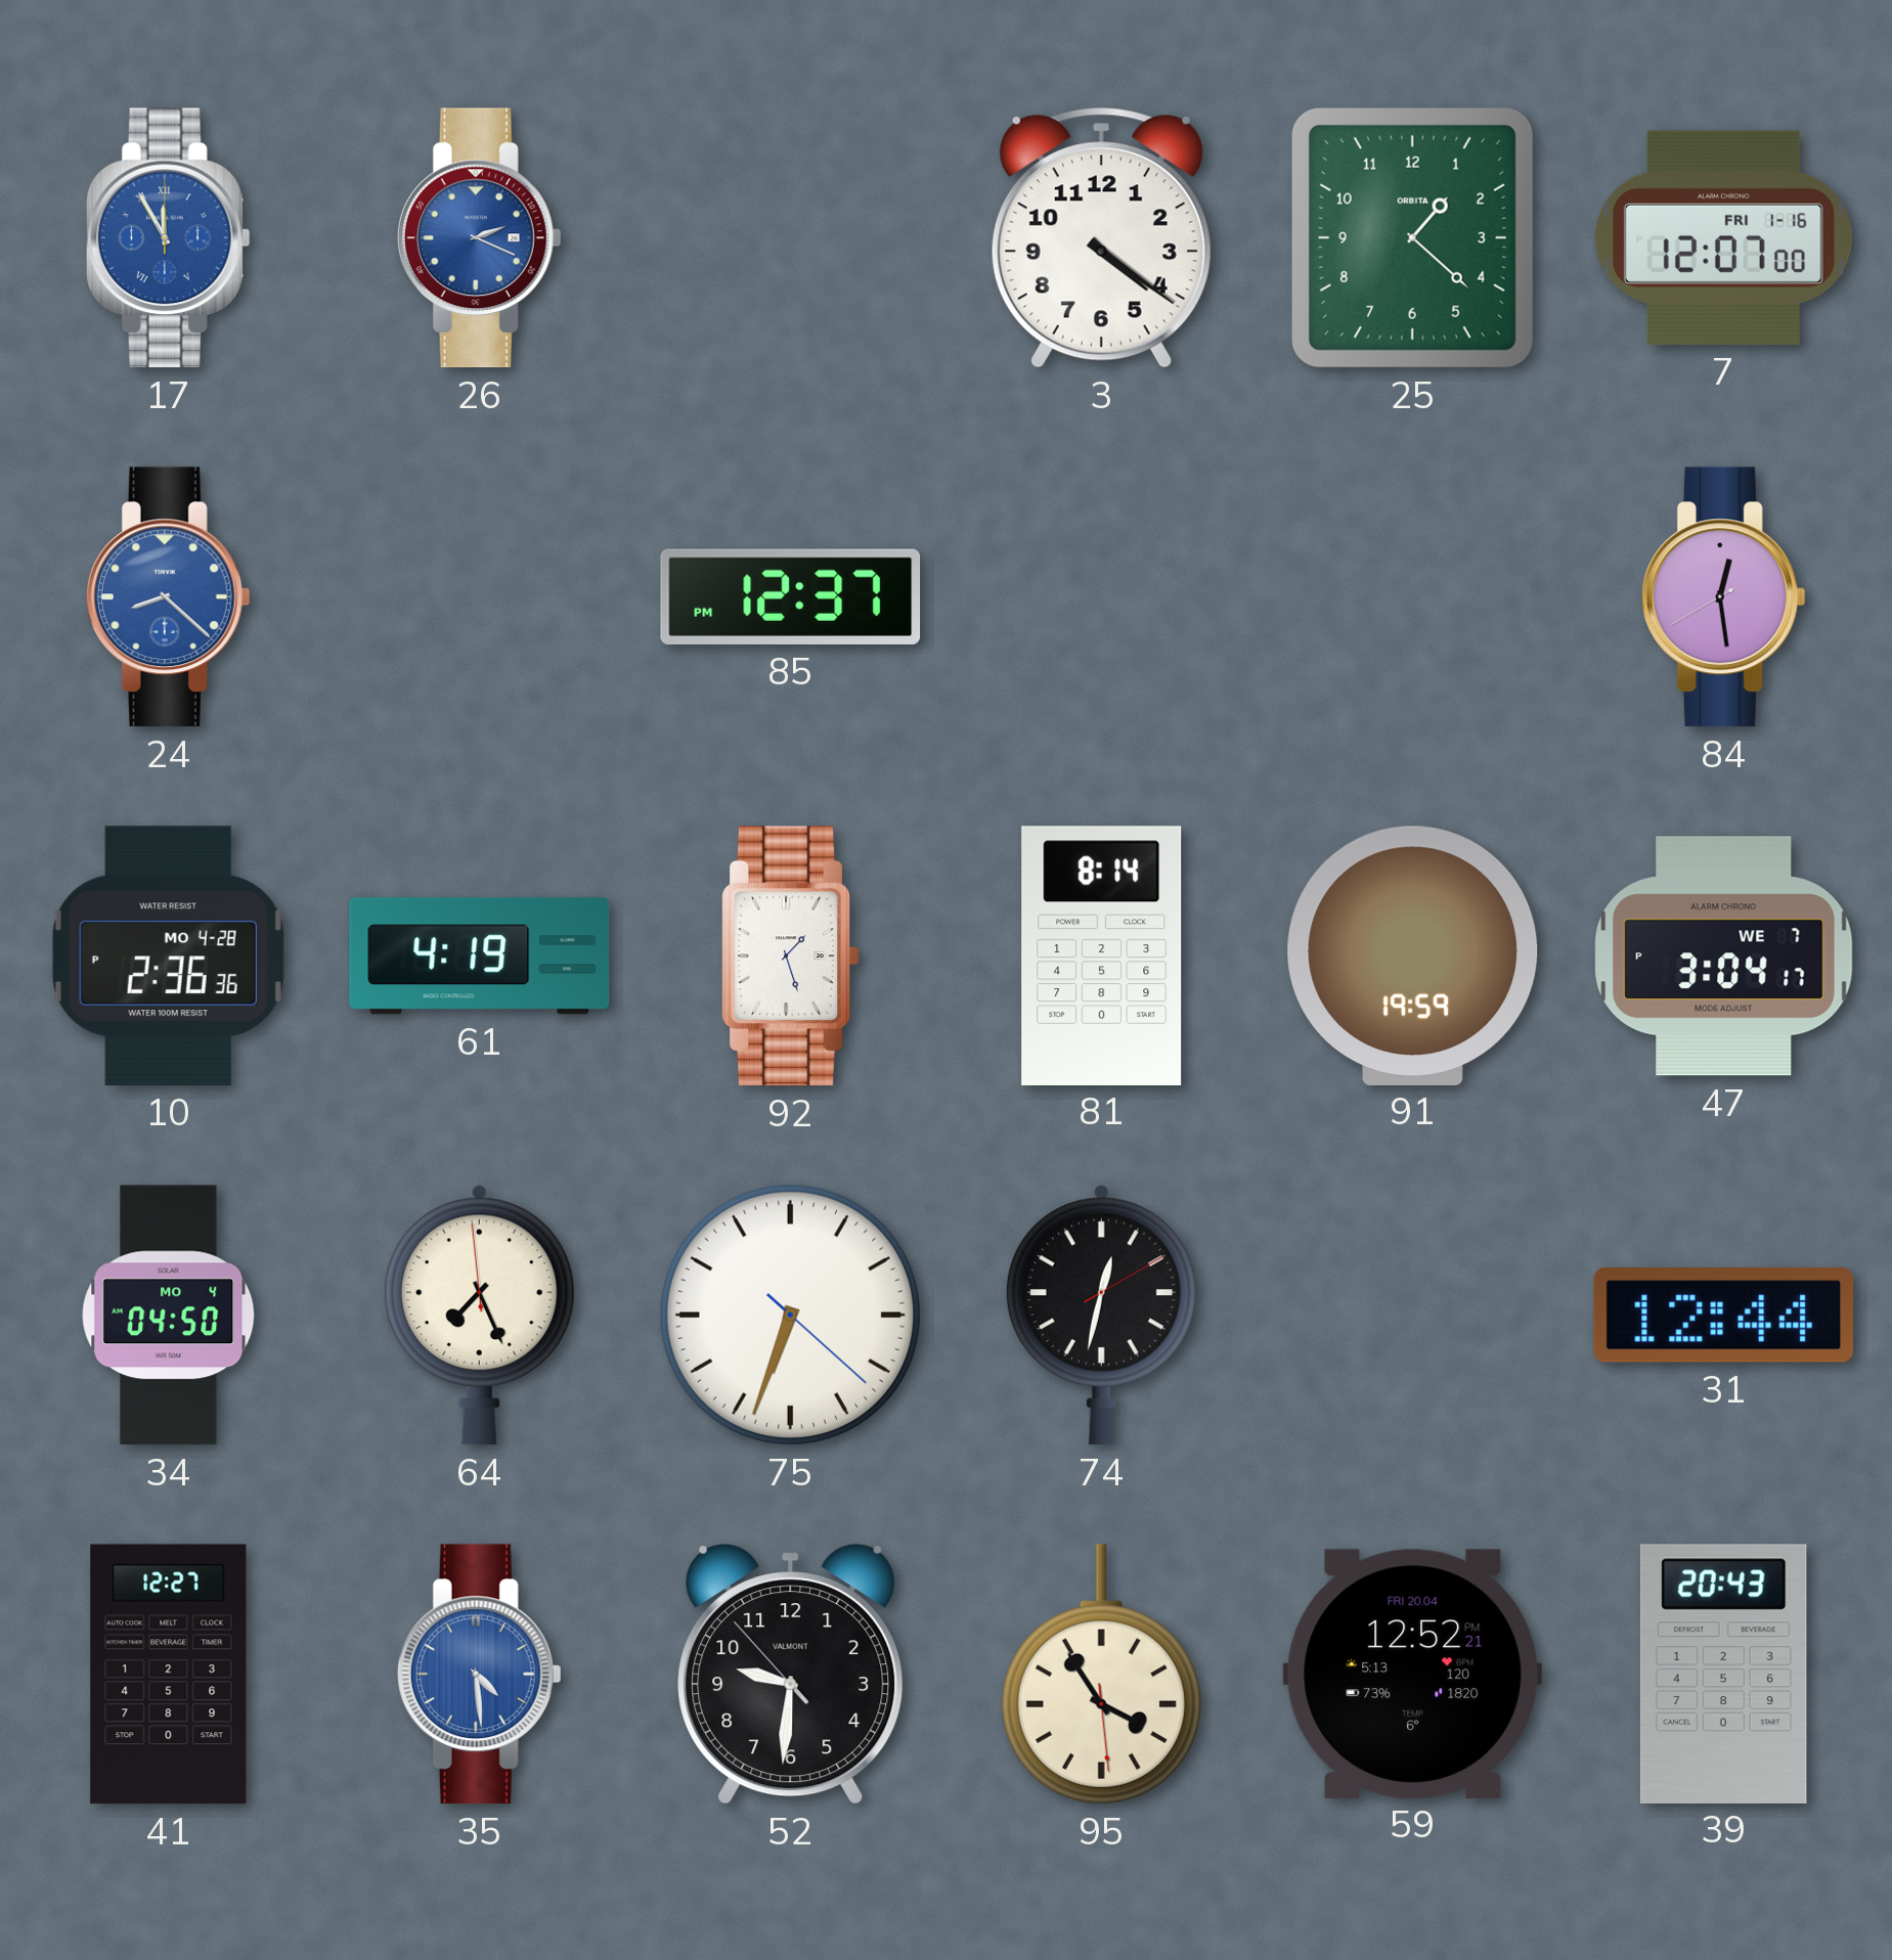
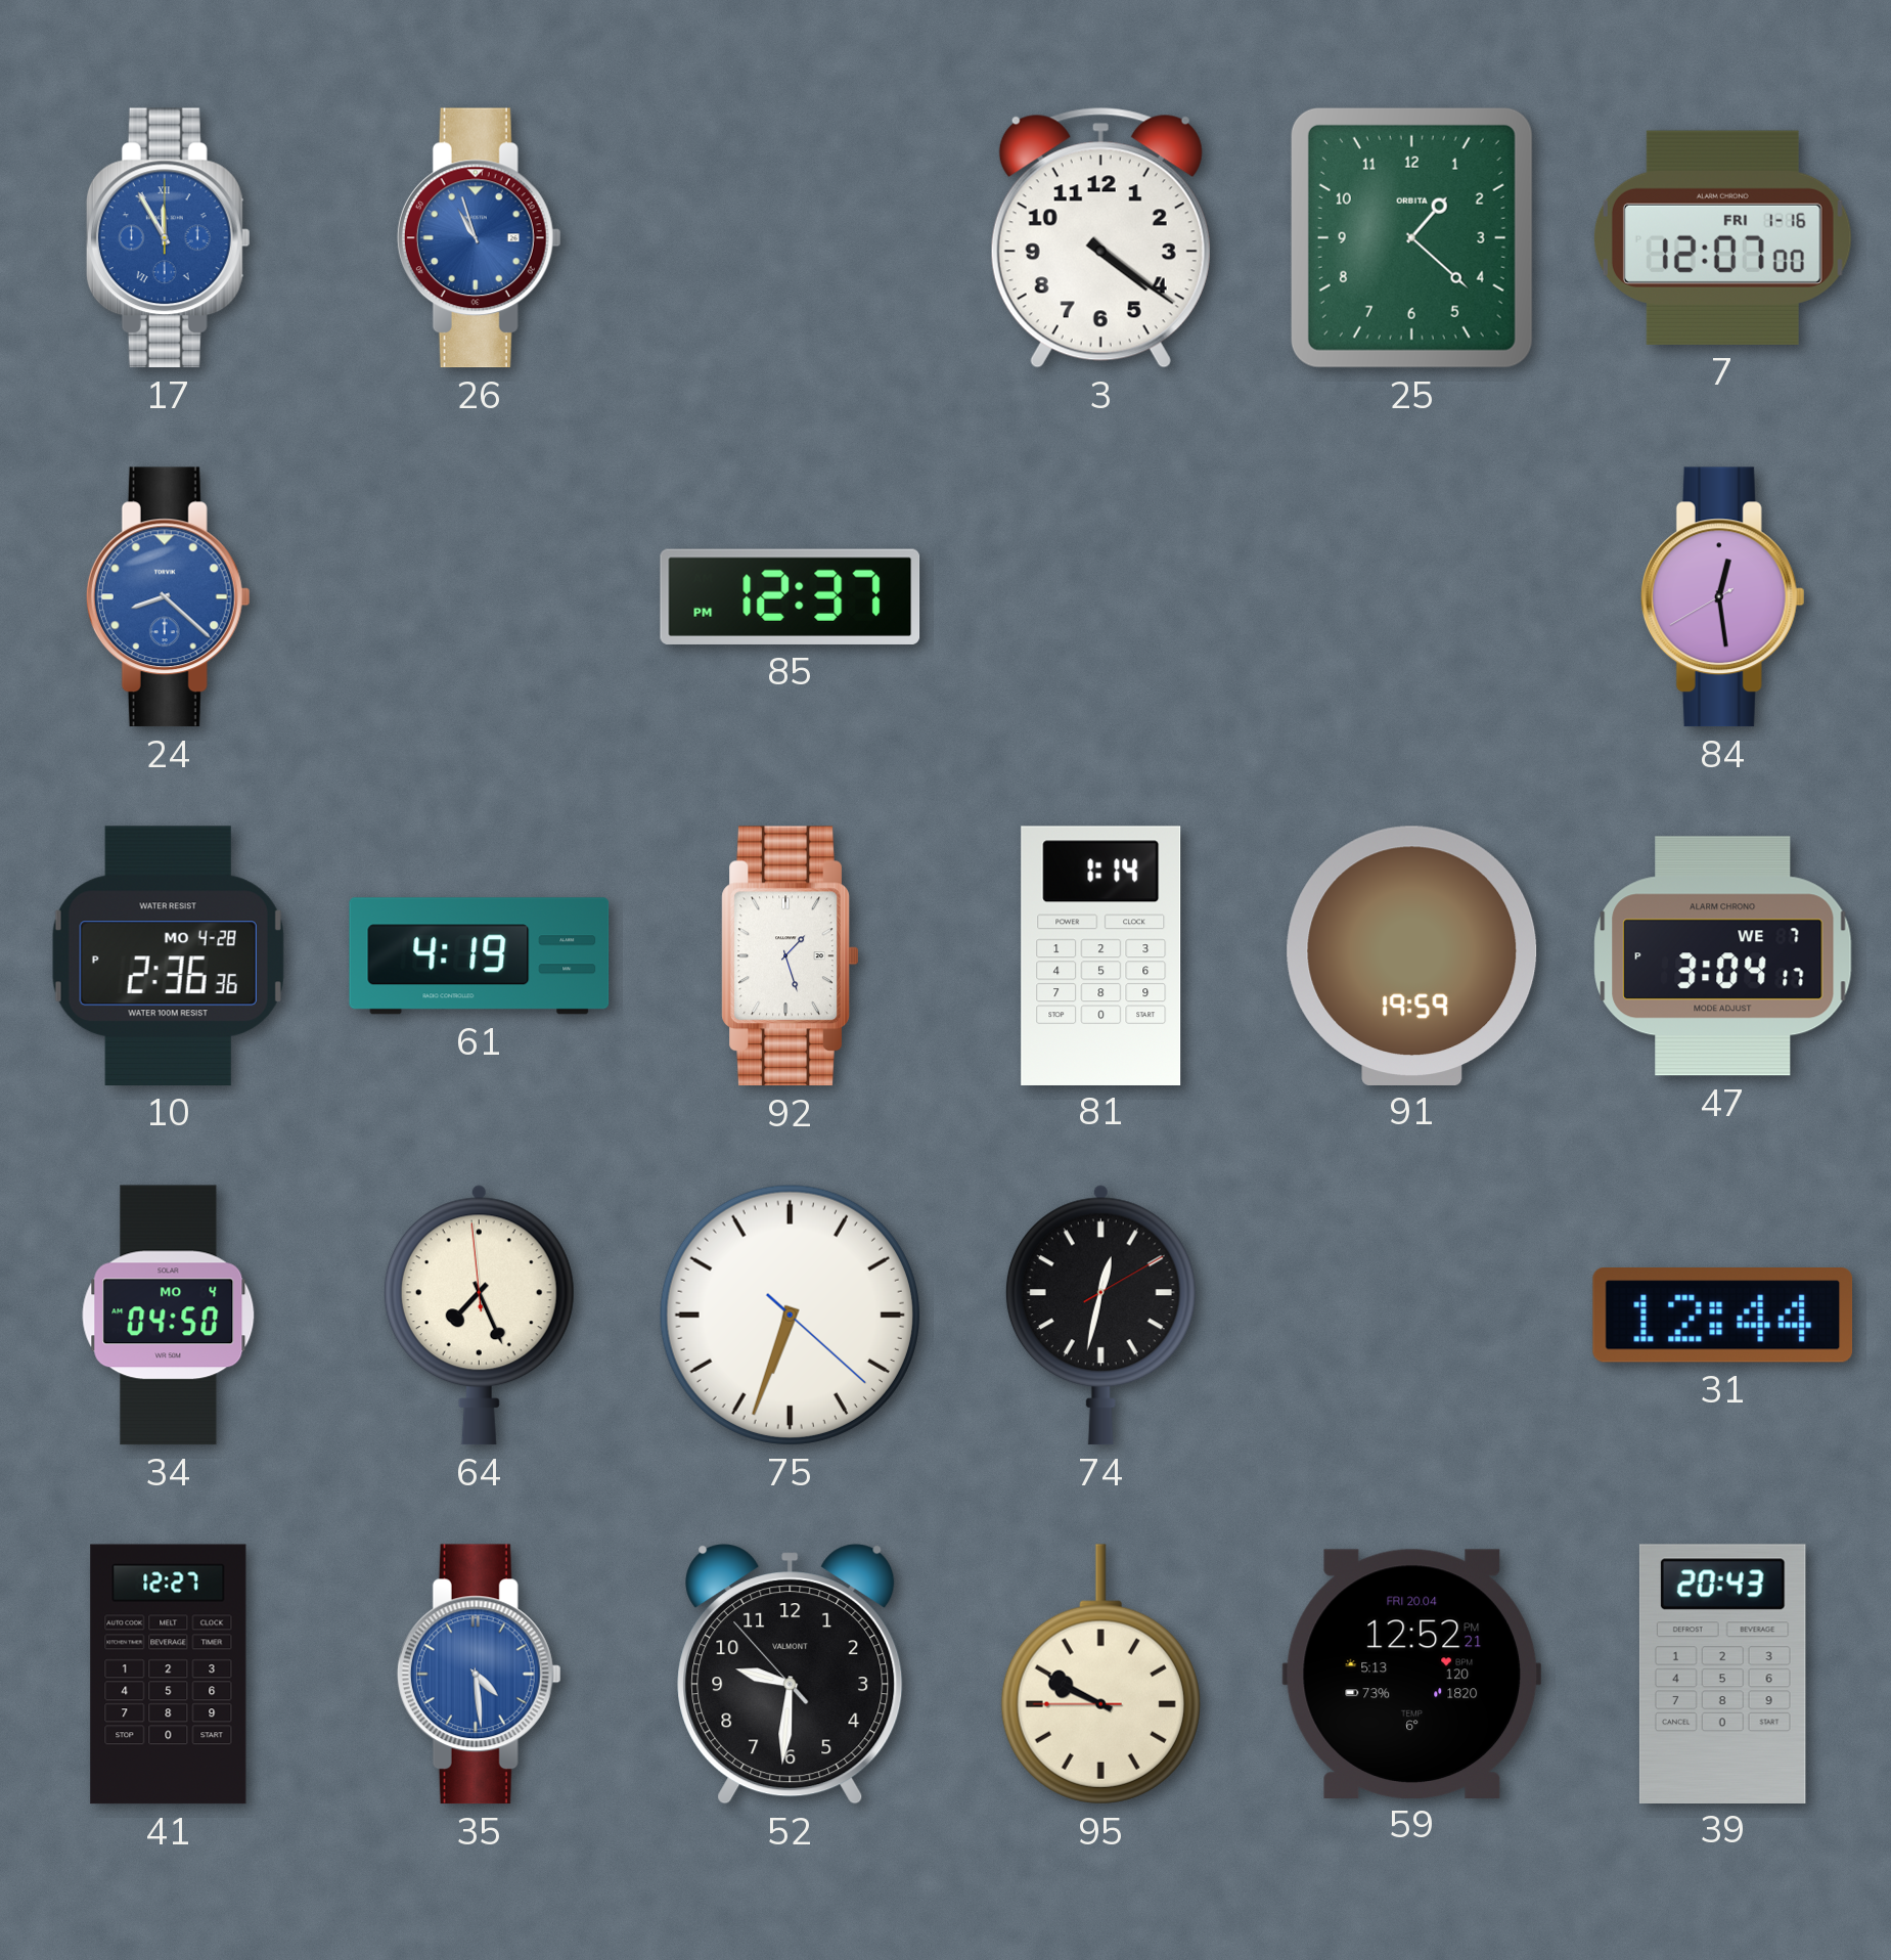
26: 2:19 -> 10:57 (479, 238)
81: 8:14 -> 1:14 (1101, 955)
95: 3:54 -> 9:49 (1100, 1675)
